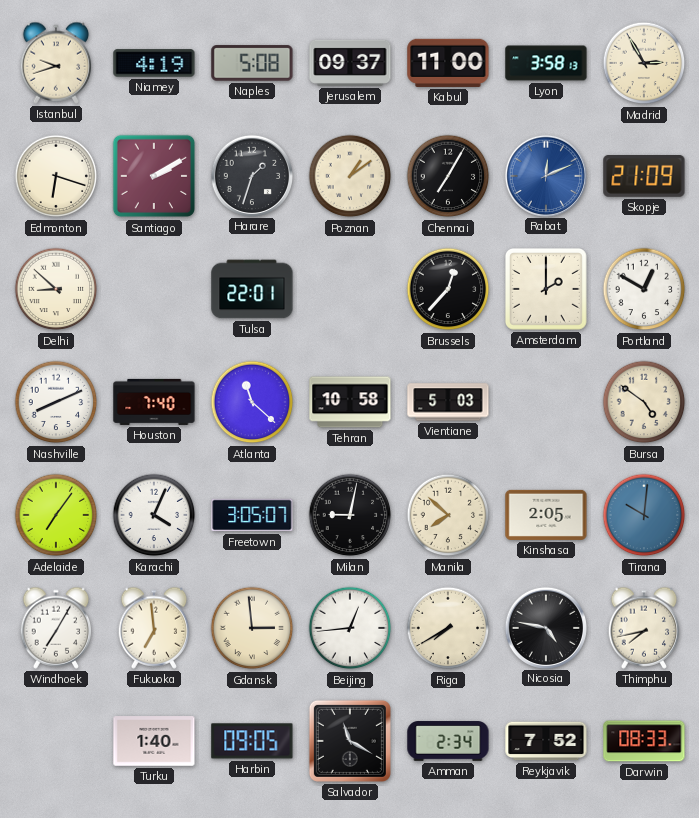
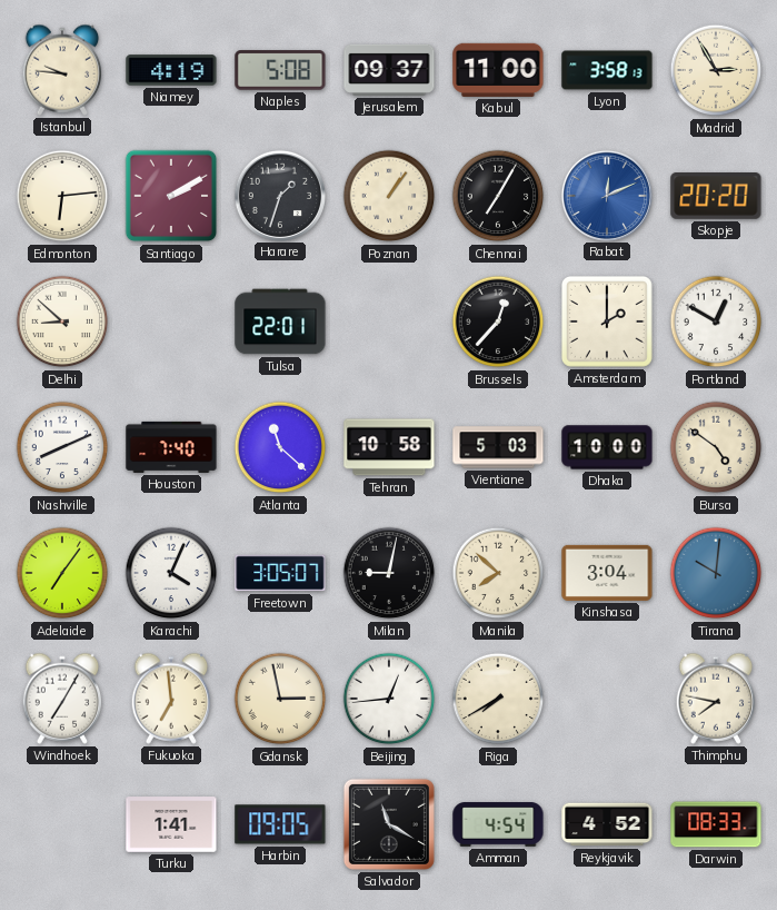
Istanbul: 9:42 -> 9:46 (62, 70)
Edmonton: 6:18 -> 6:14 (62, 196)
Poznan: 1:09 -> 1:06 (389, 196)
Skopje: 21:09 -> 20:20 (716, 197)
Dhaka: none -> 10:00 (607, 447)
Kinshasa: 2:05 -> 3:04 (607, 573)
Gdansk: 2:59 -> 2:58 (280, 699)
Nicosia: 4:47 -> none (545, 627)
Thimphu: 7:43 -> 7:47 (716, 699)
Turku: 1:40 -> 1:41 (171, 824)
Amman: 2:34 -> 4:54 (498, 824)
Reykjavik: 7:52 -> 4:52 (607, 824)
